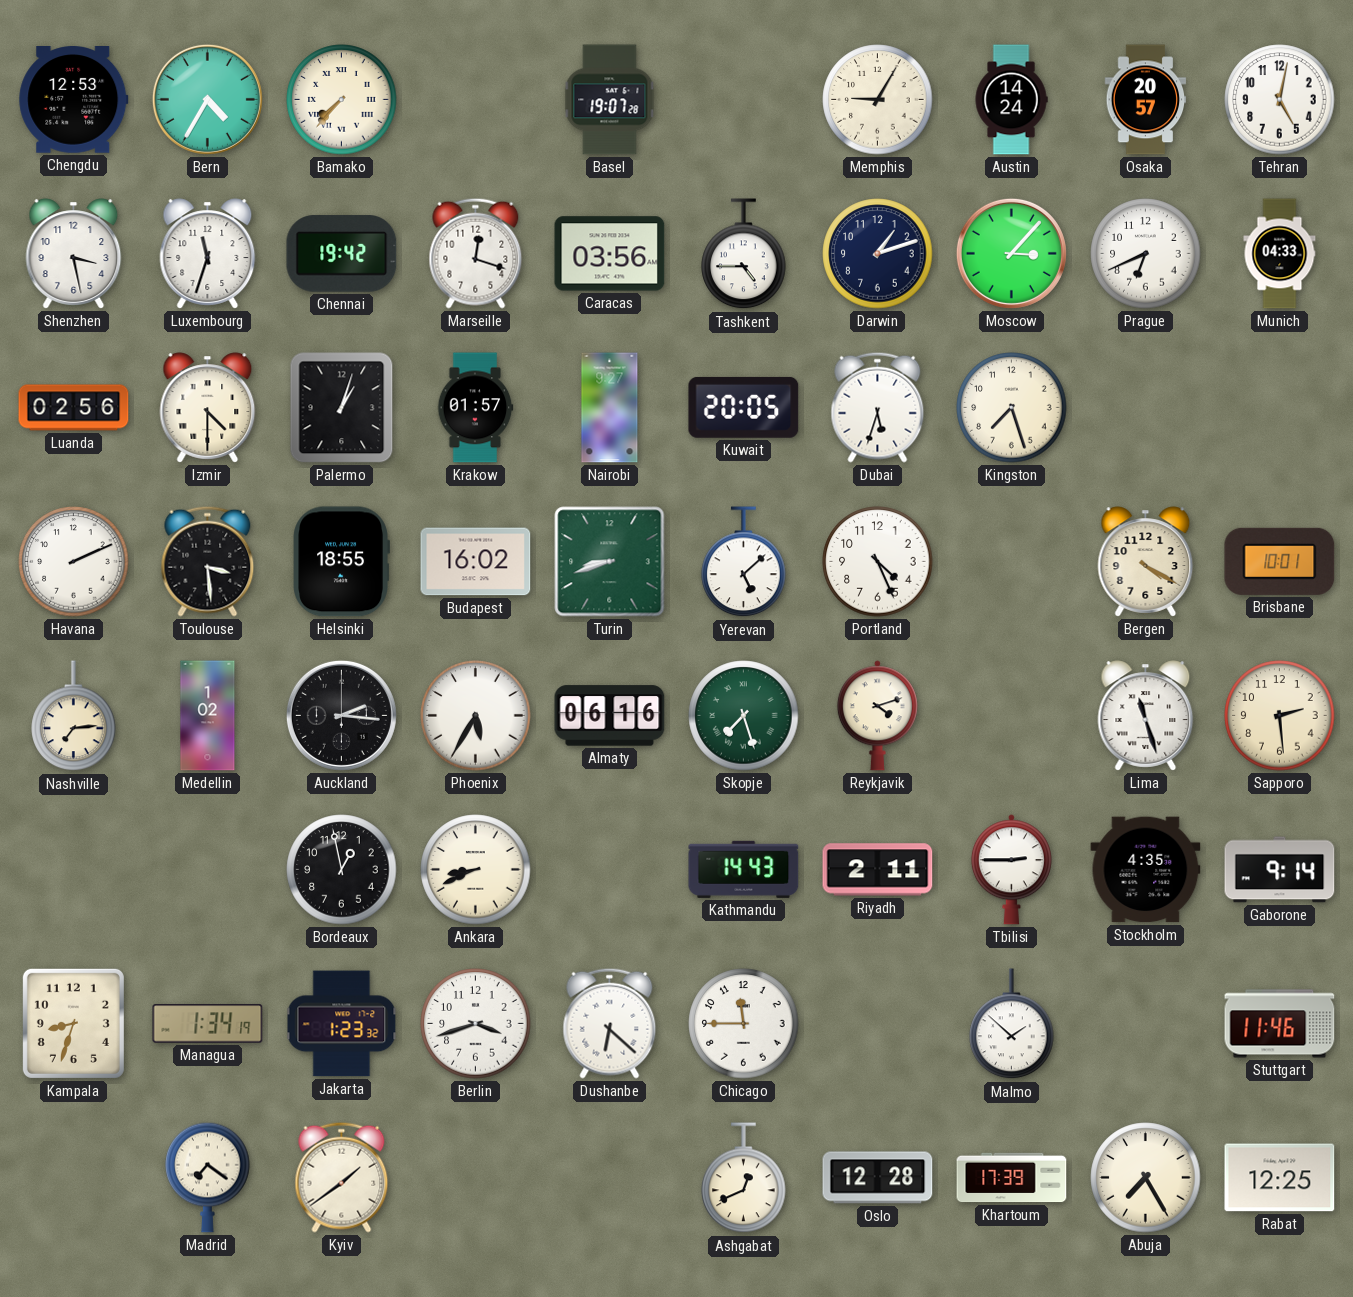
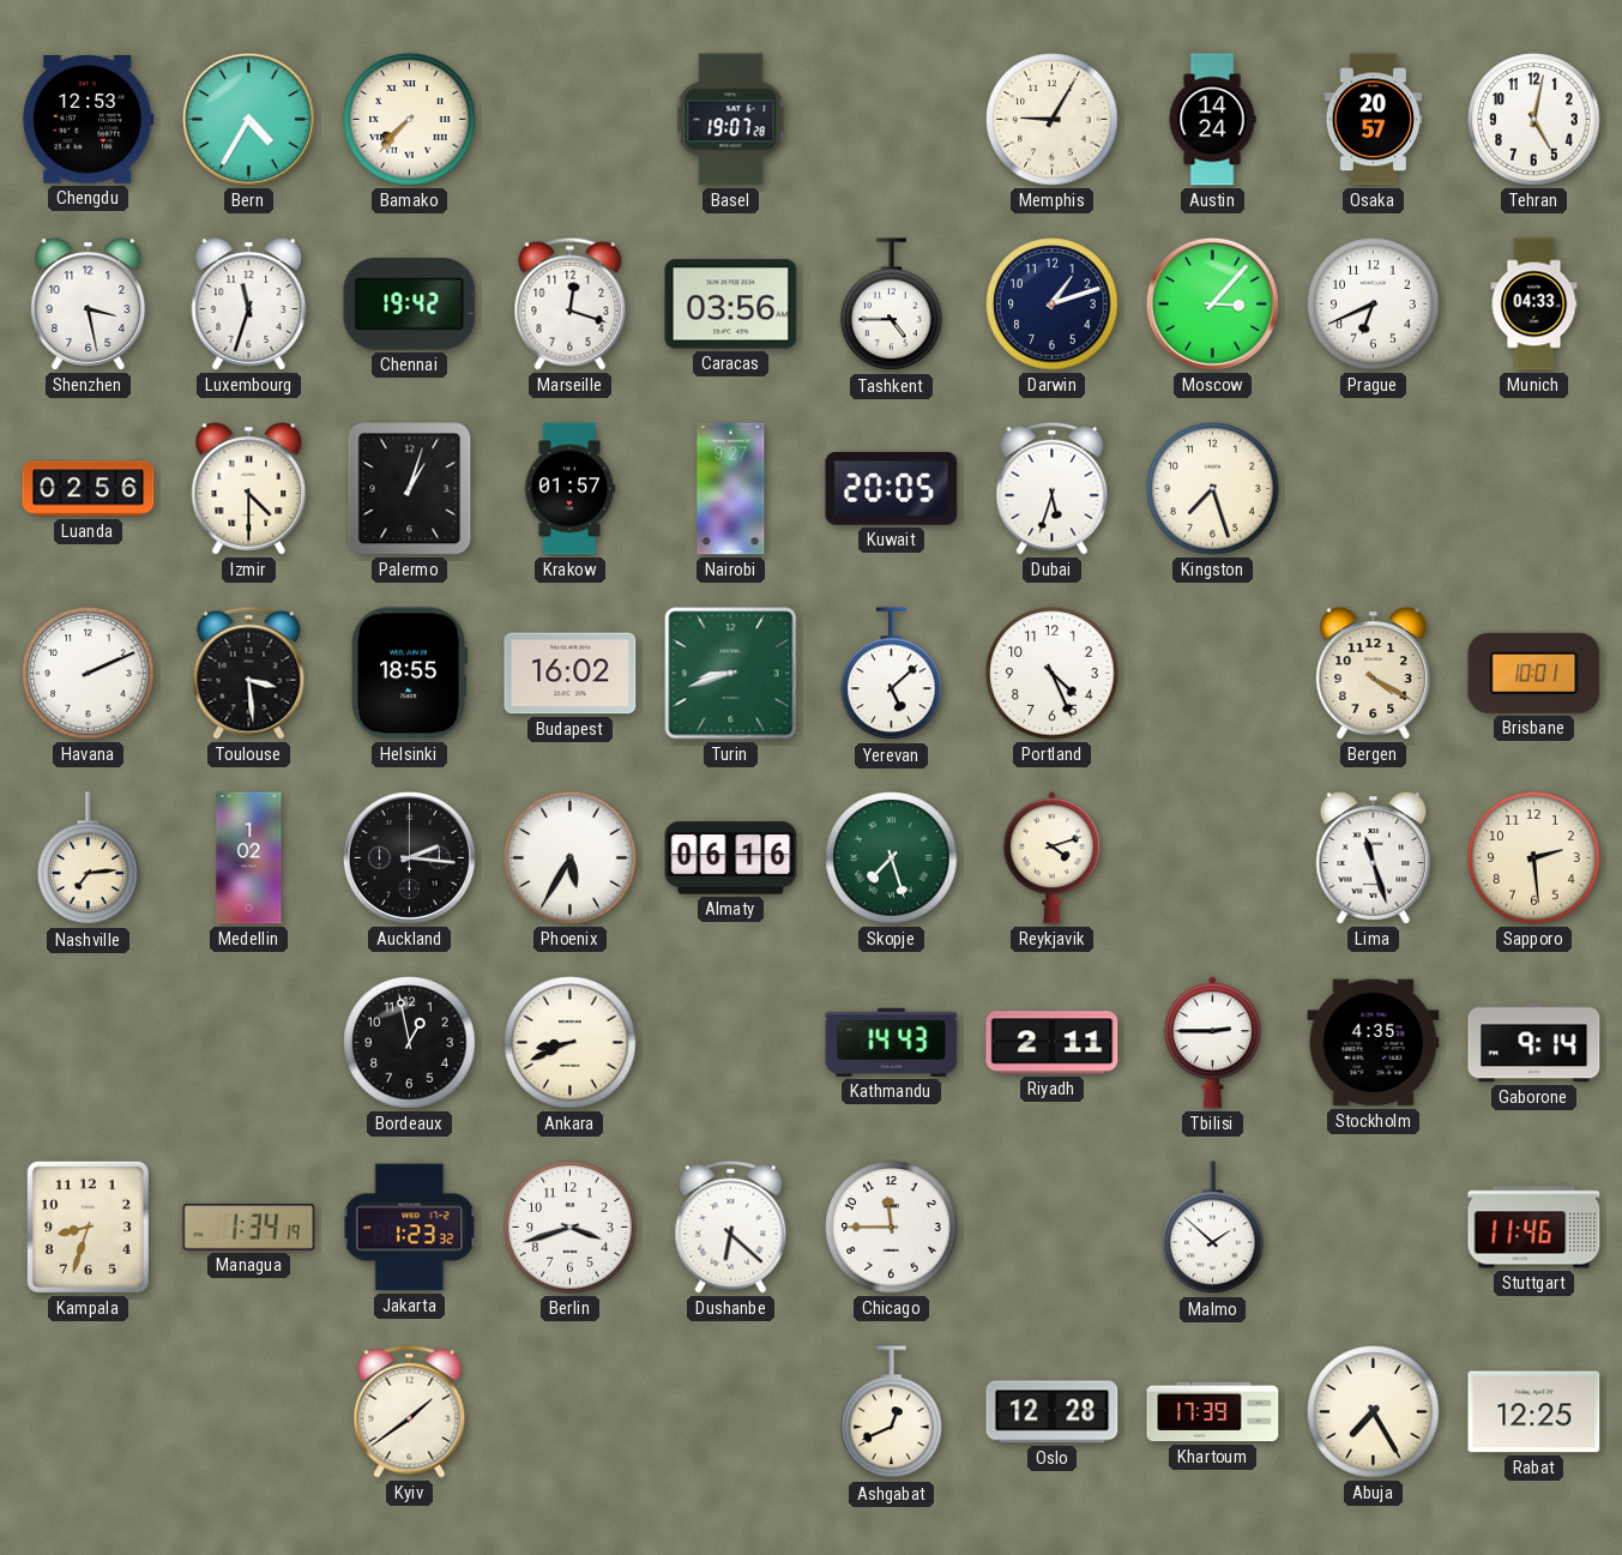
Madrid: 7:21 -> none (208, 1177)
